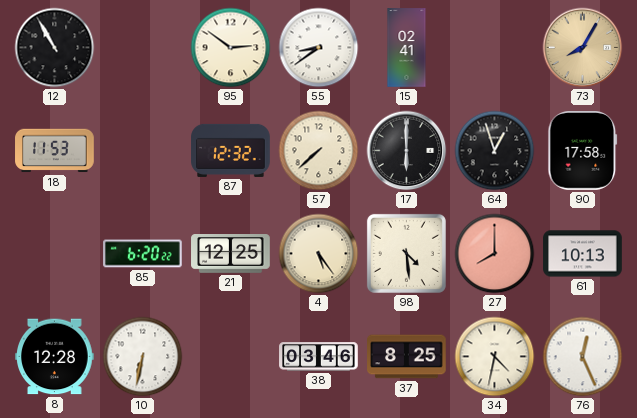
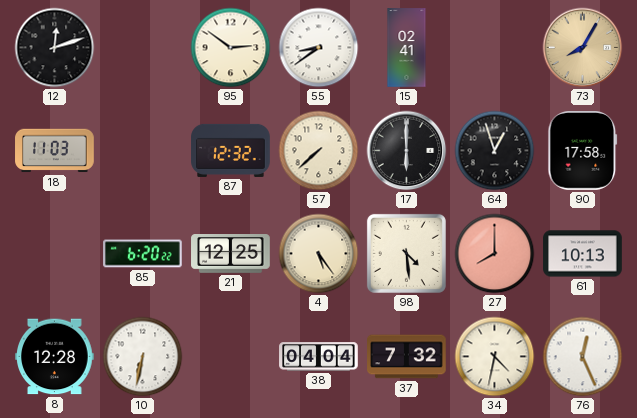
12: 10:55 -> 12:12 (55, 48)
18: 11:53 -> 11:03 (55, 151)
38: 03:46 -> 04:04 (319, 357)
37: 8:25 -> 7:32 (407, 357)
